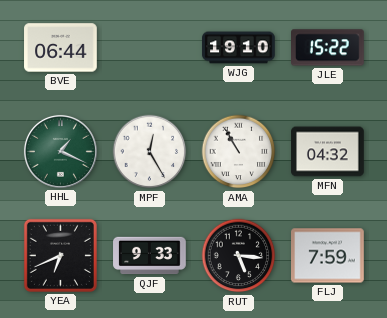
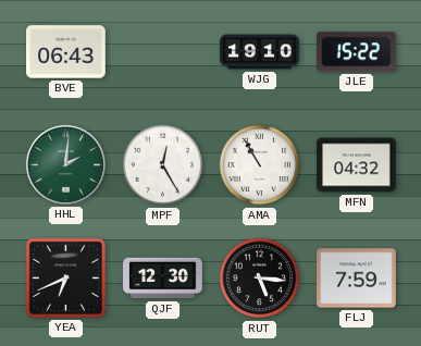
BVE: 06:44 -> 06:43 (66, 52)
HHL: 1:19 -> 2:01 (65, 164)
QJF: 9:33 -> 12:30 (163, 279)
